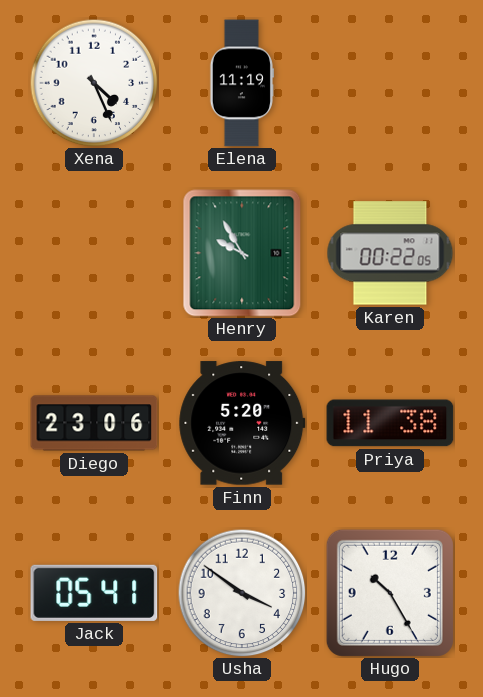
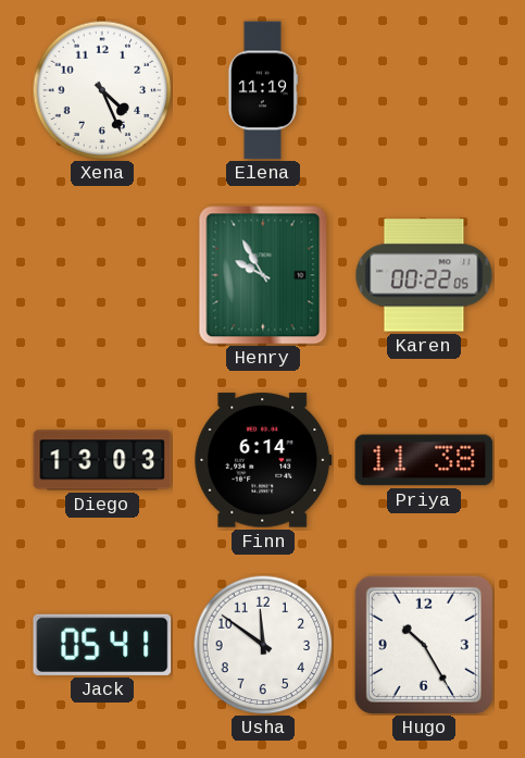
Diego: 23:06 -> 13:03 (102, 460)
Finn: 5:20 -> 6:14 (263, 460)
Usha: 3:51 -> 11:51 (263, 645)
